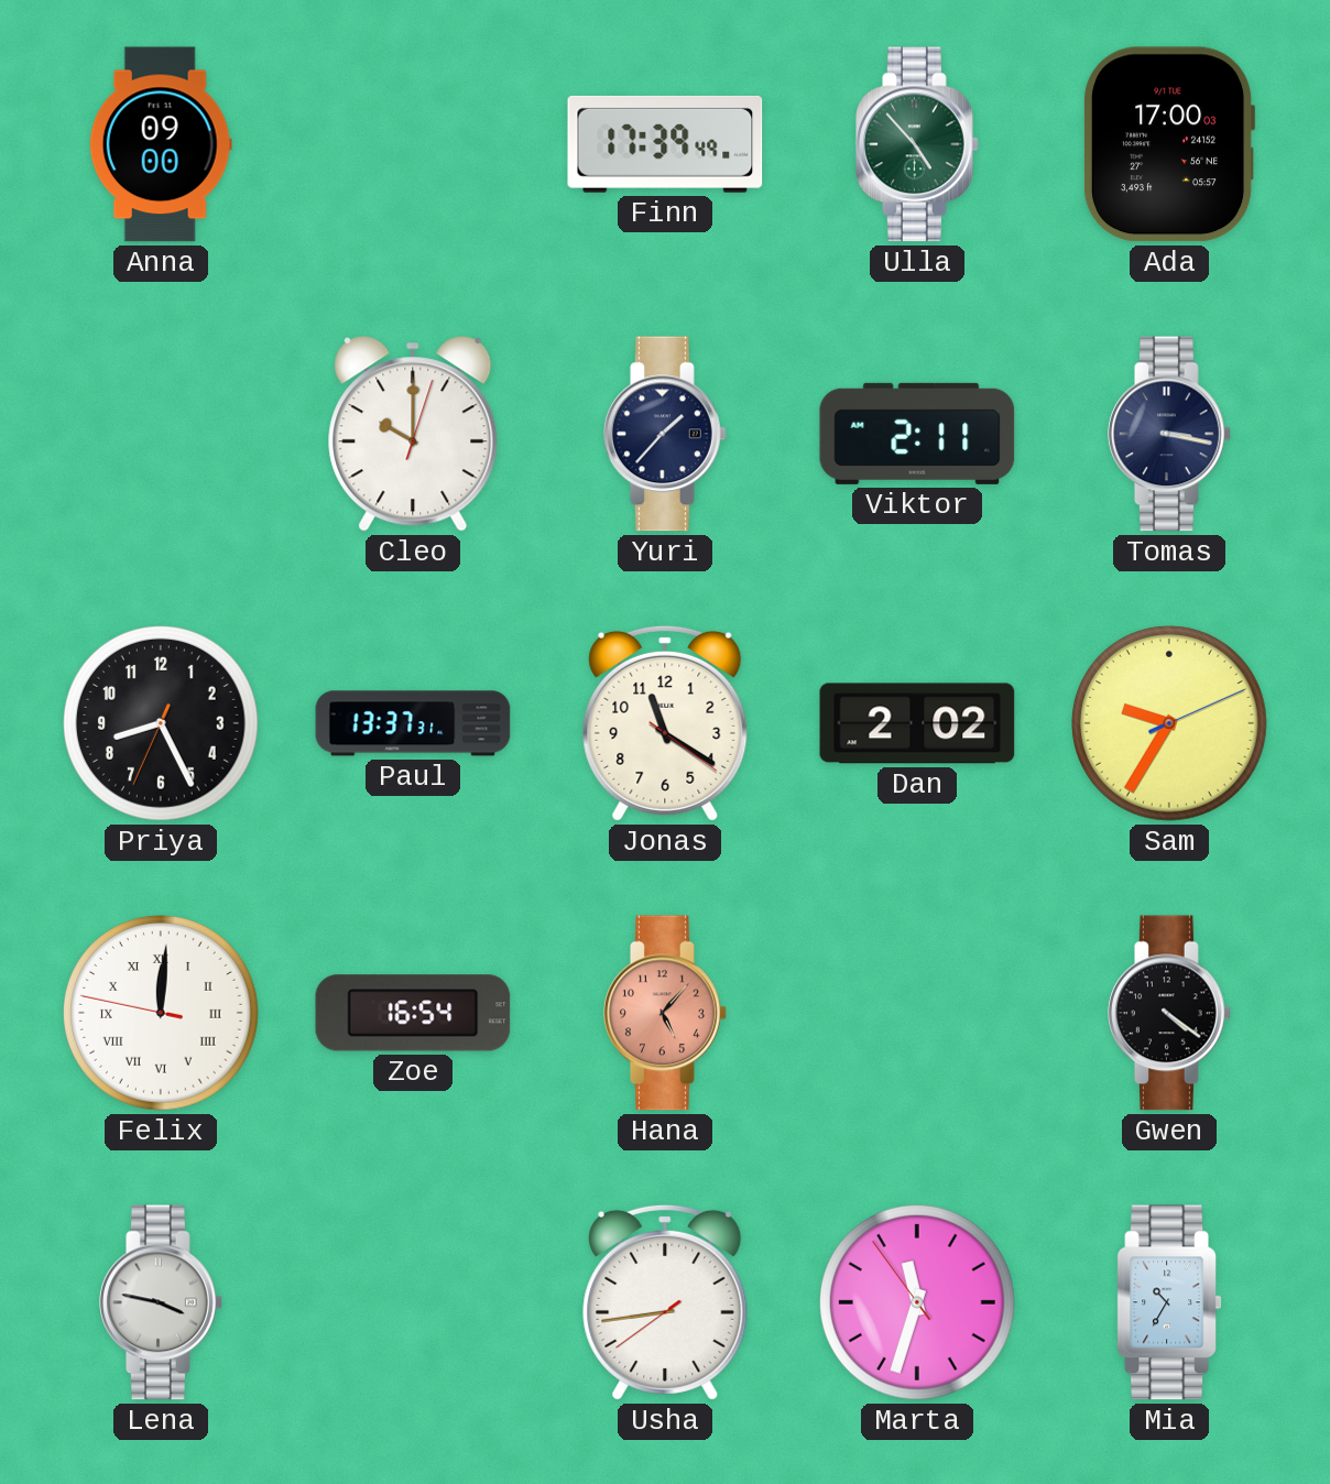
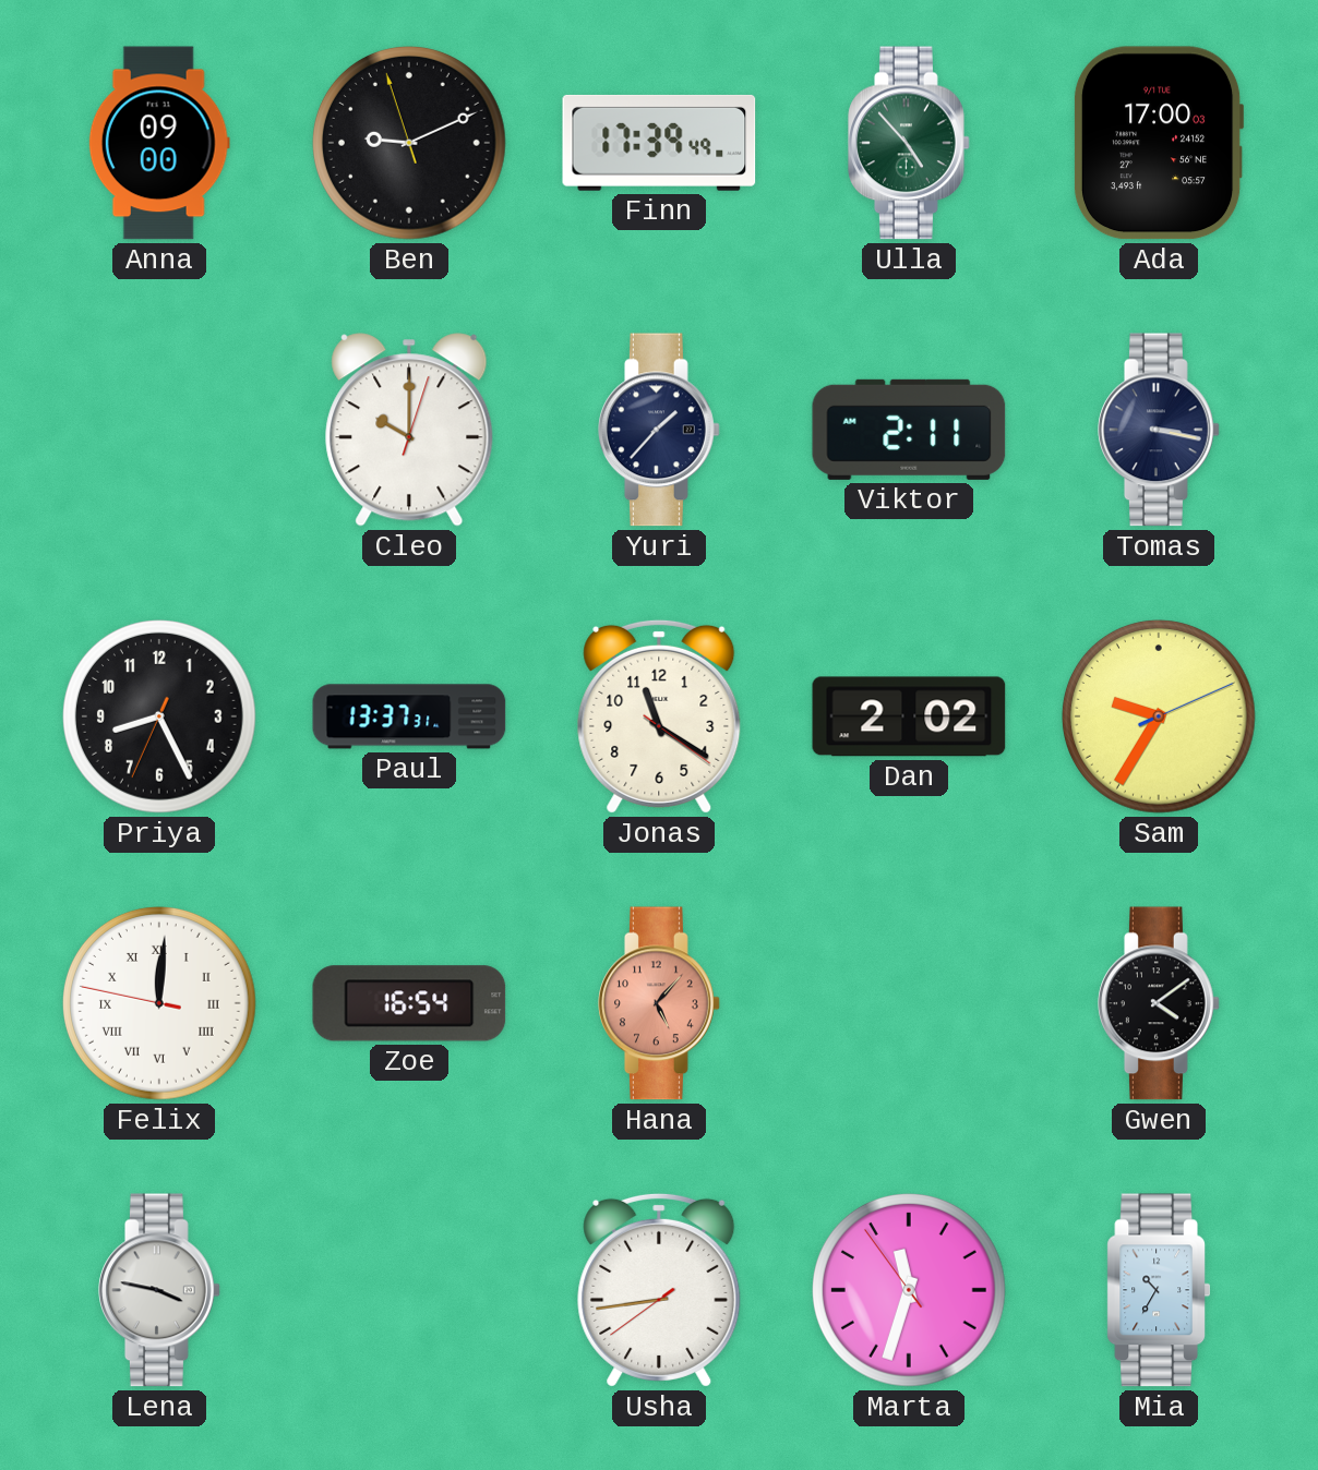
Ben: none -> 9:10 (410, 144)
Gwen: 4:21 -> 4:09 (1159, 1003)
